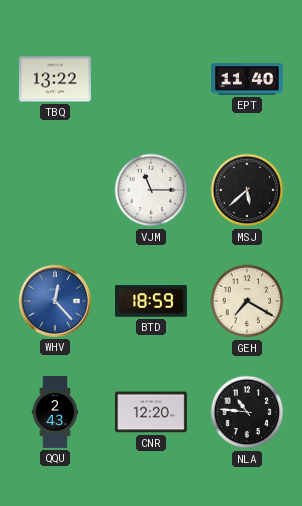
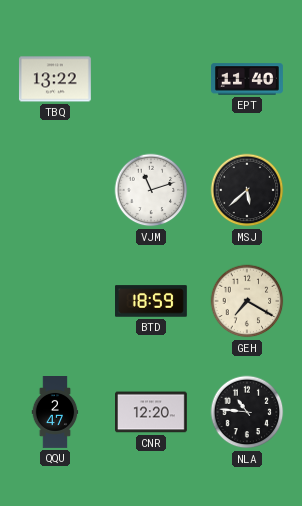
VJM: 11:15 -> 11:12 (151, 190)
WHV: 12:23 -> none (55, 301)
QQU: 2:43 -> 2:47 (55, 413)
